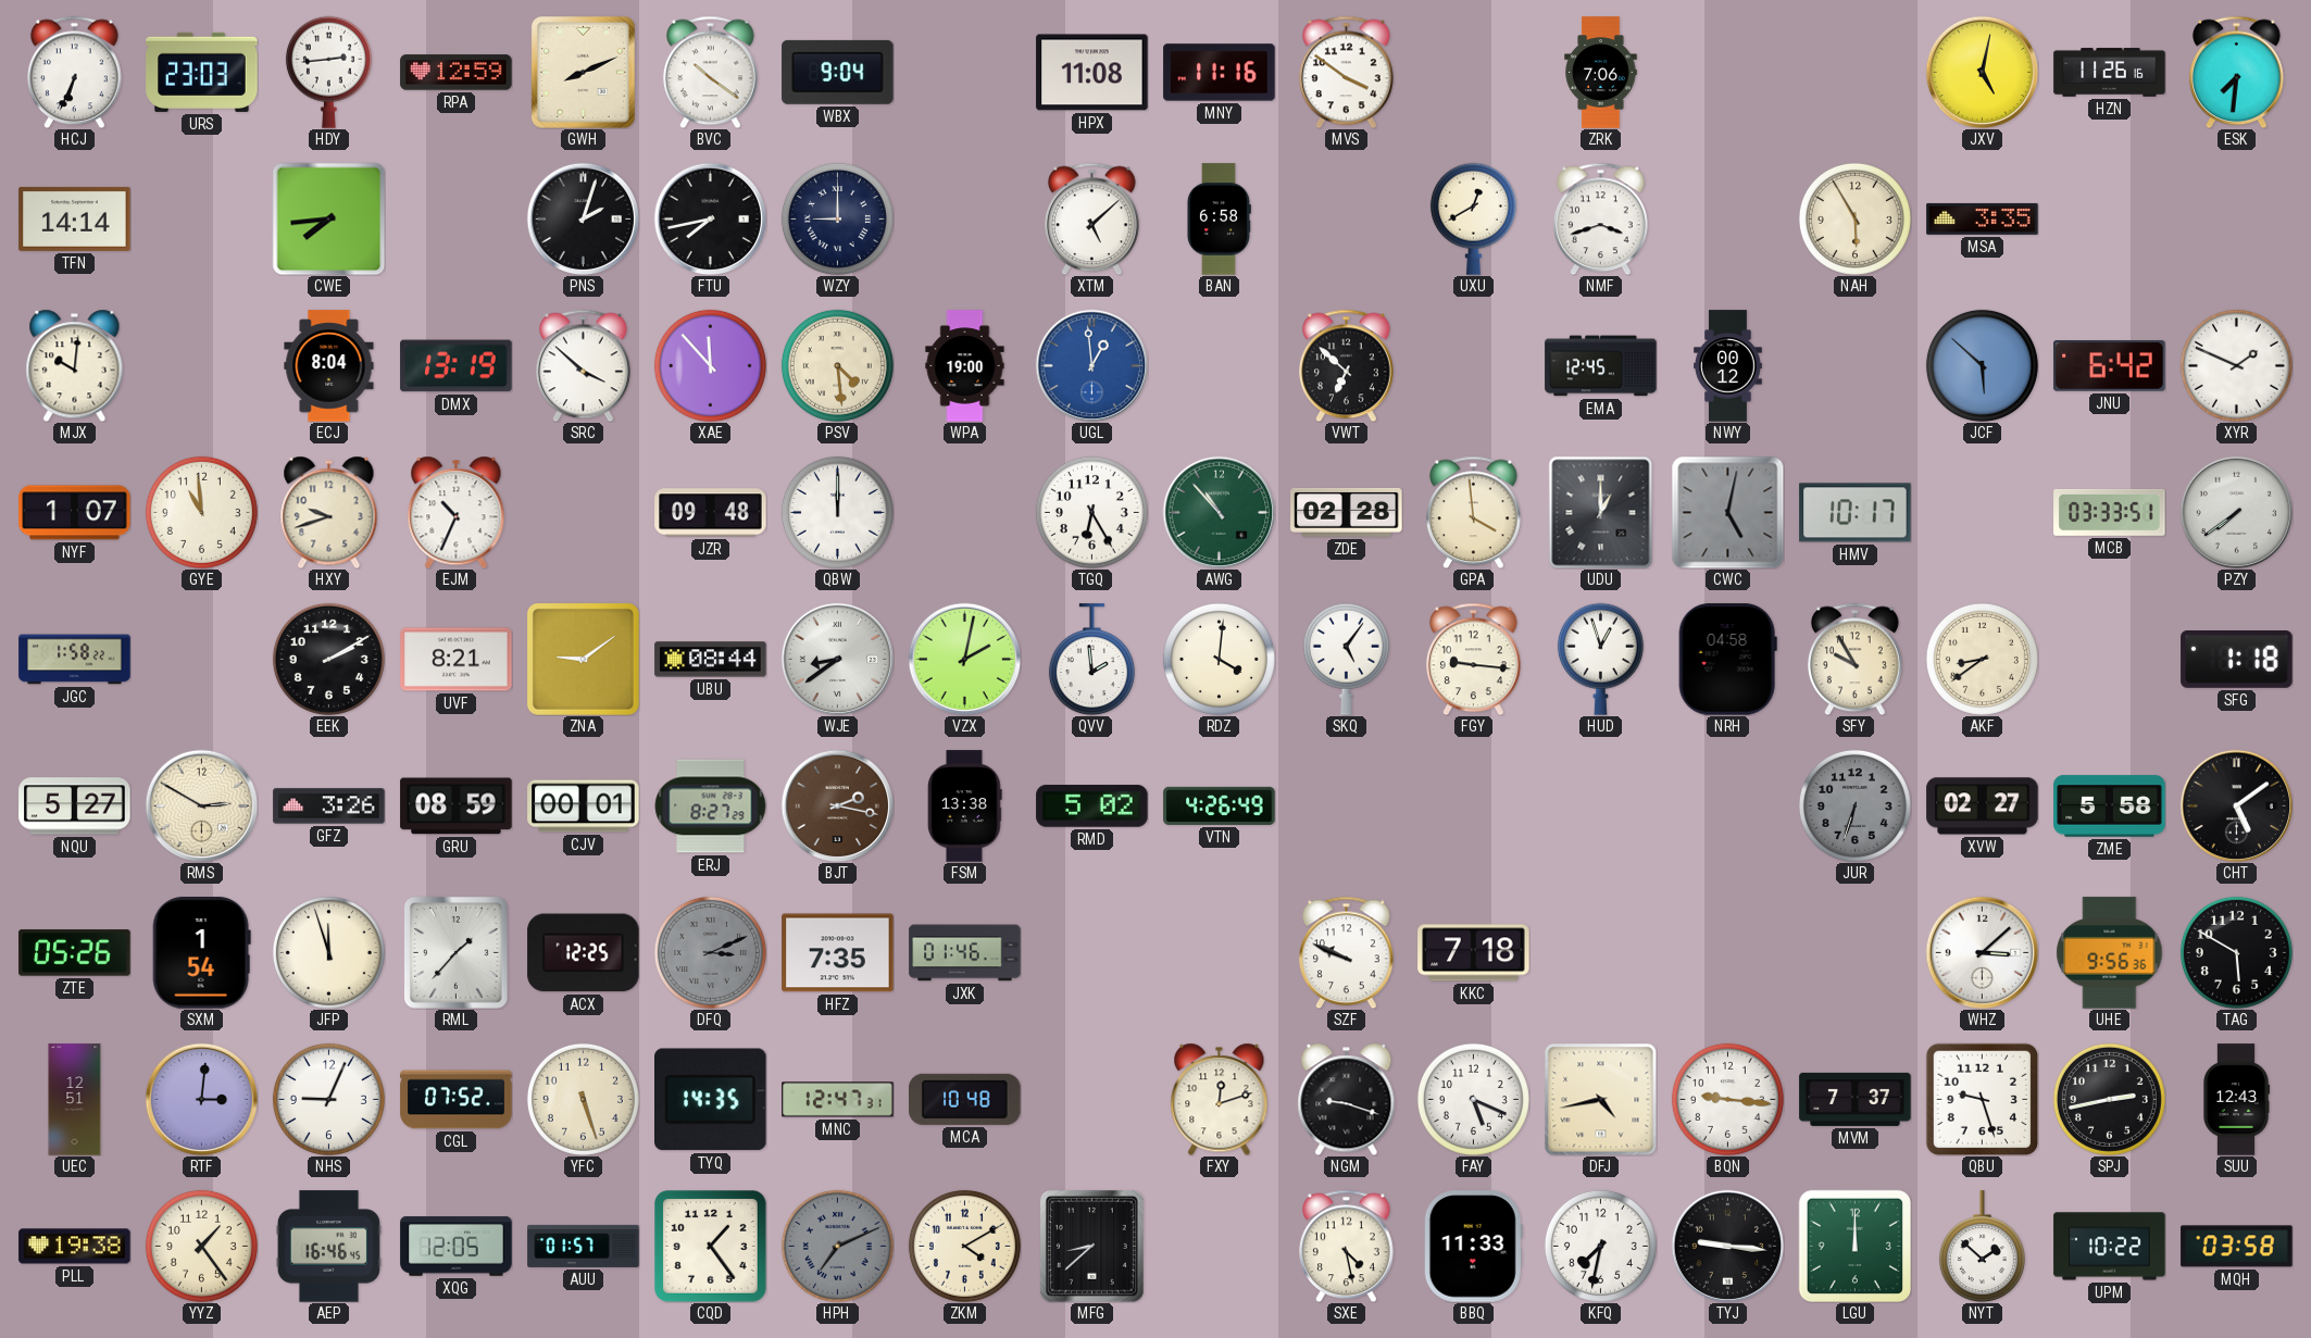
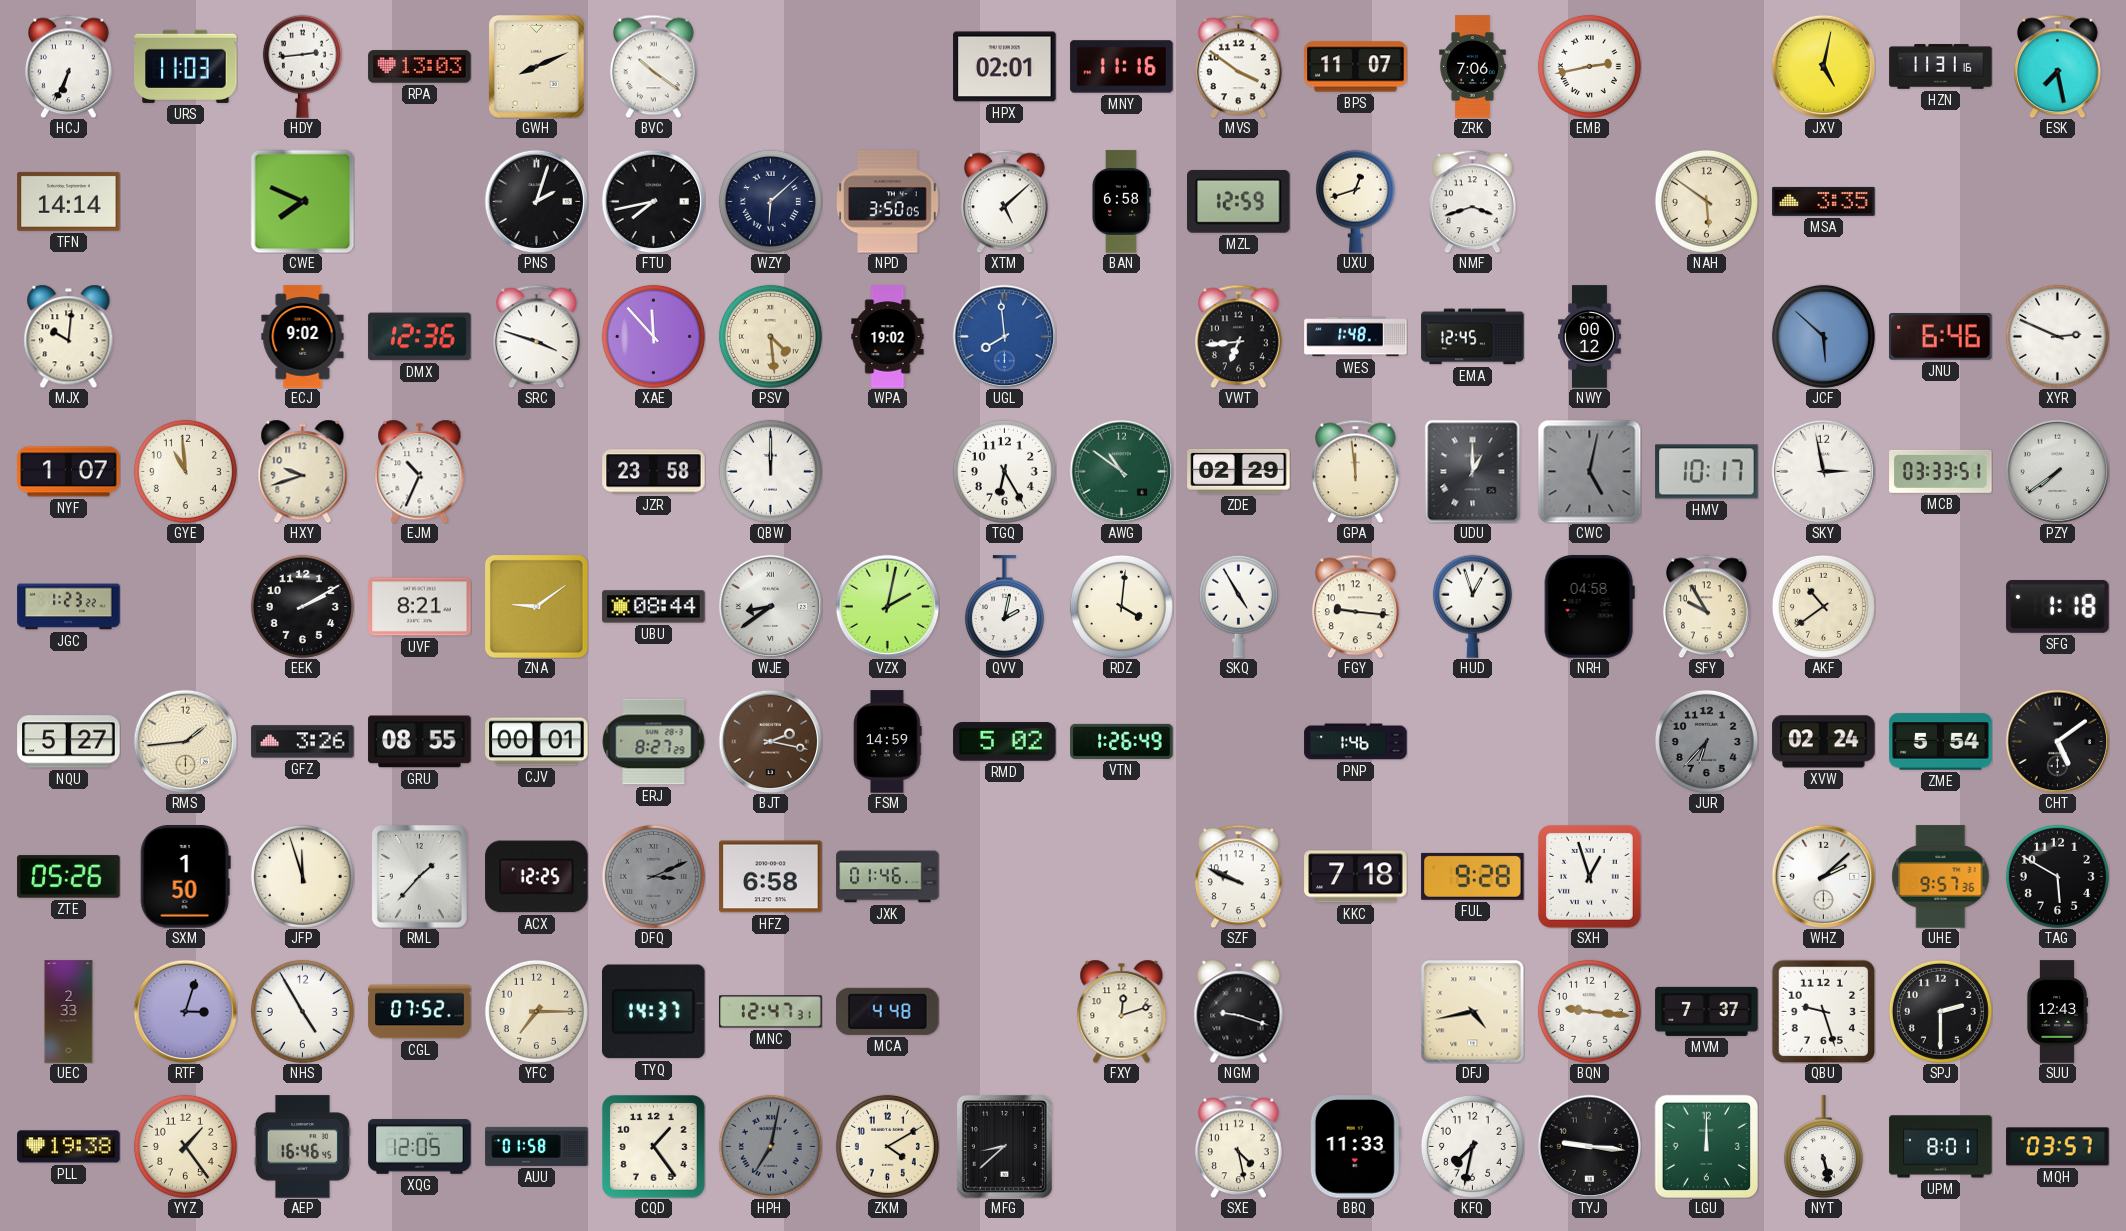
URS: 23:03 -> 11:03 (186, 66)
RPA: 12:59 -> 13:03 (420, 67)
WBX: 9:04 -> none (838, 72)
HPX: 11:08 -> 02:01 (1005, 67)
BPS: none -> 11:07 (1356, 67)
EMB: none -> 2:43 (1589, 66)
HZN: 11:26 -> 11:31 (1941, 67)
ESK: 7:31 -> 7:28 (2057, 66)
CWE: 7:44 -> 7:49 (302, 201)
WZY: 9:00 -> 6:08 (770, 201)
NPD: none -> 3:50 (888, 202)
MZL: none -> 12:59 (1239, 201)
UXU: 12:40 -> 12:42 (1355, 201)
NAH: 5:55 -> 5:51 (1706, 201)
ECJ: 8:04 -> 9:02 (303, 337)
DMX: 13:19 -> 12:36 (420, 337)
SRC: 3:52 -> 3:48 (536, 336)
WPA: 19:00 -> 19:02 (888, 337)
UGL: 12:59 -> 7:59 (1004, 336)
VWT: 6:52 -> 6:44 (1238, 336)
WES: none -> 1:48 (1356, 337)
JNU: 6:42 -> 6:46 (1941, 337)
XYR: 1:49 -> 2:49 (2057, 336)
JZR: 09:48 -> 23:58 (654, 472)
AWG: 10:53 -> 10:51 (1121, 471)
ZDE: 02:28 -> 02:29 (1239, 471)
GPA: 3:59 -> 11:59 (1355, 471)
SKY: none -> 2:58 (1823, 471)
JGC: 1:58 -> 1:23 (69, 607)
QVV: 1:59 -> 2:02 (1004, 607)
SKQ: 5:06 -> 4:55 (1238, 606)
AKF: 8:39 -> 10:39 (1823, 606)
RMS: 2:50 -> 1:44 (185, 741)
GRU: 08:59 -> 08:55 (420, 742)
FSM: 13:38 -> 14:59 (888, 742)
VTN: 4:26 -> 1:26 (1122, 741)
PNP: none -> 1:46 (1356, 742)
JUR: 6:33 -> 6:37 (1706, 741)
XVW: 02:27 -> 02:24 (1824, 742)
ZME: 5:58 -> 5:54 (1941, 742)
SXM: 1:54 -> 1:50 (185, 877)
HFZ: 7:35 -> 6:58 (771, 877)
FUL: none -> 9:28 (1473, 876)
SXH: none -> 12:57 (1590, 877)
WHZ: 3:08 -> 2:08 (1823, 876)
UHE: 9:56 -> 9:57 (1941, 877)
UEC: 12:51 -> 2:33 (69, 1012)
RTF: 3:01 -> 3:03 (185, 1011)
NHS: 9:04 -> 4:55 (302, 1011)
YFC: 5:27 -> 7:15 (536, 1011)
TYQ: 14:35 -> 14:37 (654, 1012)
MCA: 10:48 -> 4:48 (888, 1011)
FAY: 5:19 -> none (1473, 1099)
SPJ: 2:43 -> 2:30 (1940, 1011)
AUU: 01:57 -> 01:58 (537, 1146)
HPH: 7:11 -> 7:02 (770, 1146)
NYT: 1:52 -> 5:28 (1823, 1147)
UPM: 10:22 -> 8:01 (1941, 1147)
MQH: 03:58 -> 03:57 (2058, 1147)
